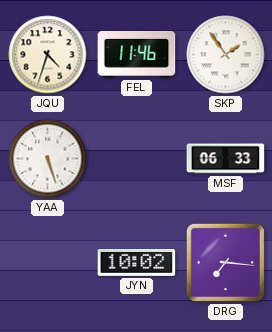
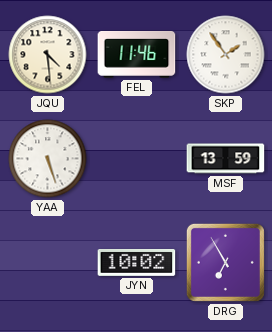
JQU: 4:33 -> 4:29 (48, 55)
MSF: 06:33 -> 13:59 (226, 159)
DRG: 7:16 -> 6:55 (225, 262)
